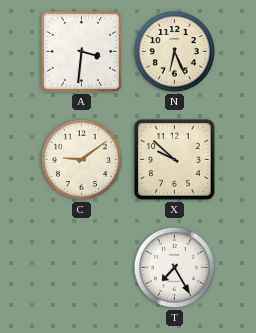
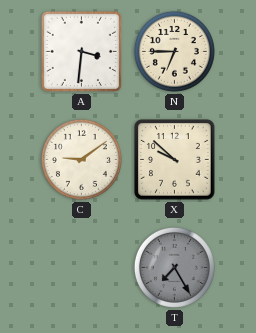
N: 6:26 -> 6:45 (174, 51)
T dial: white -> grey (174, 267)
